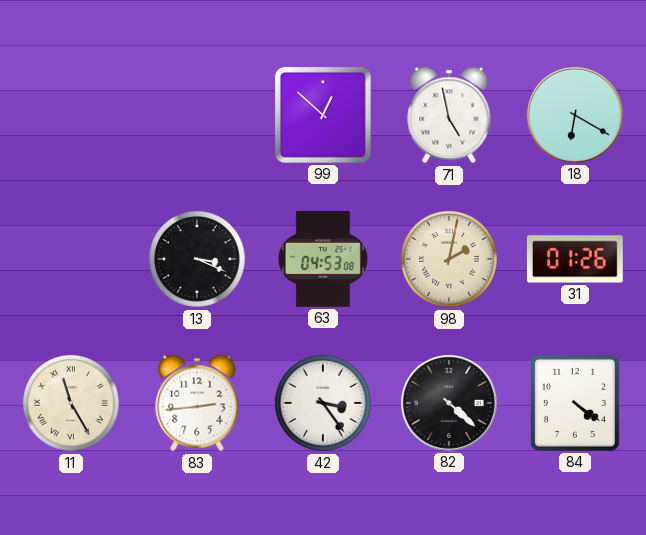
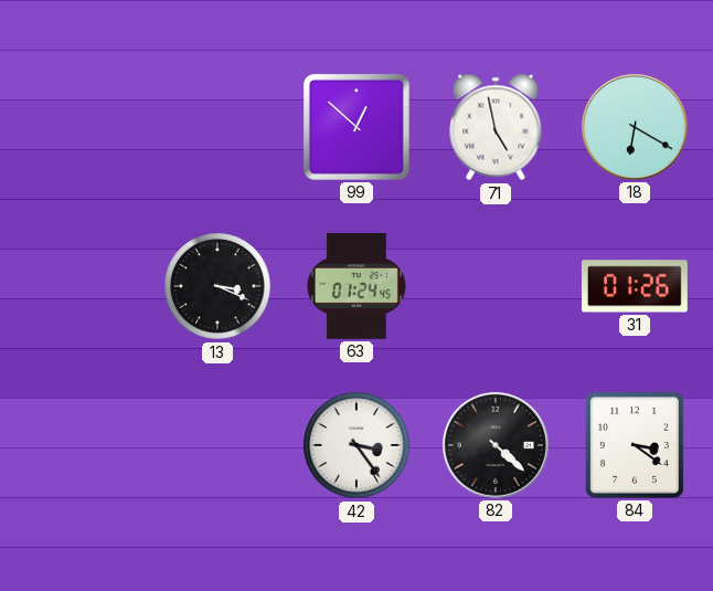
63: 04:53 -> 01:24 (356, 287)
98: 2:02 -> none (450, 260)
11: 11:25 -> none (72, 404)
83: 2:44 -> none (197, 403)
84: 4:21 -> 3:21 (635, 445)
